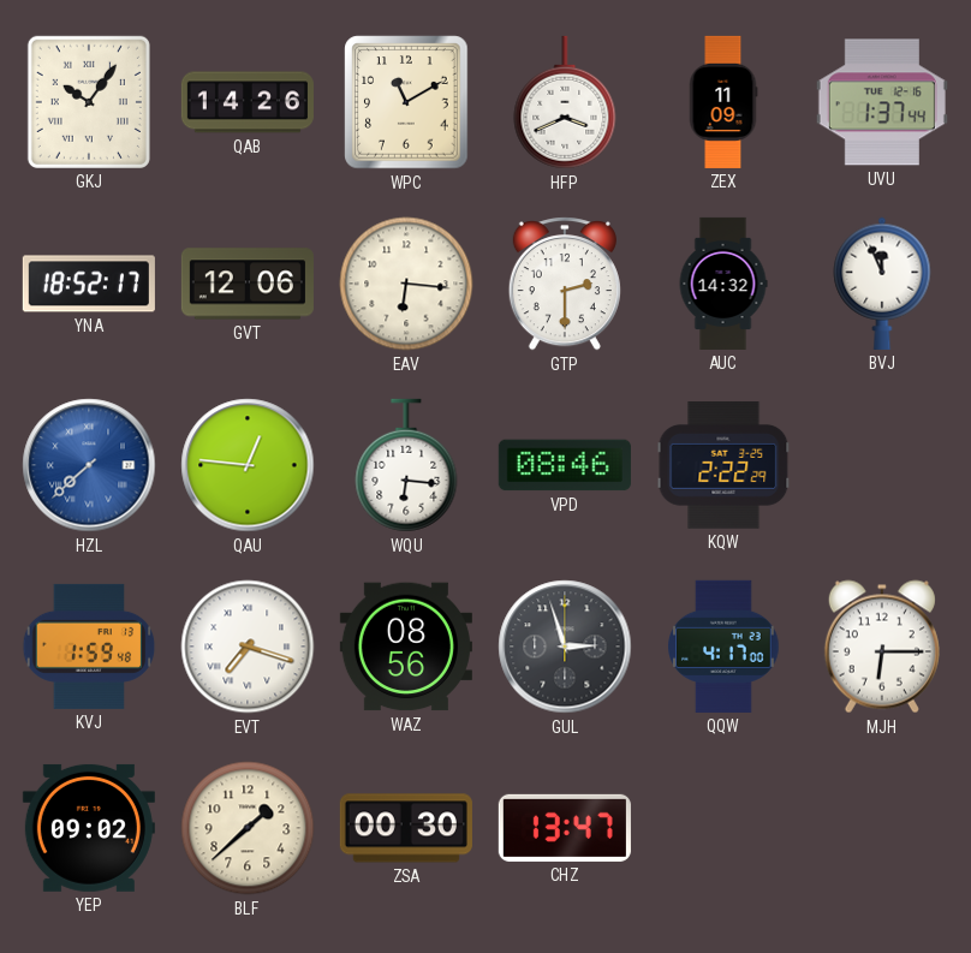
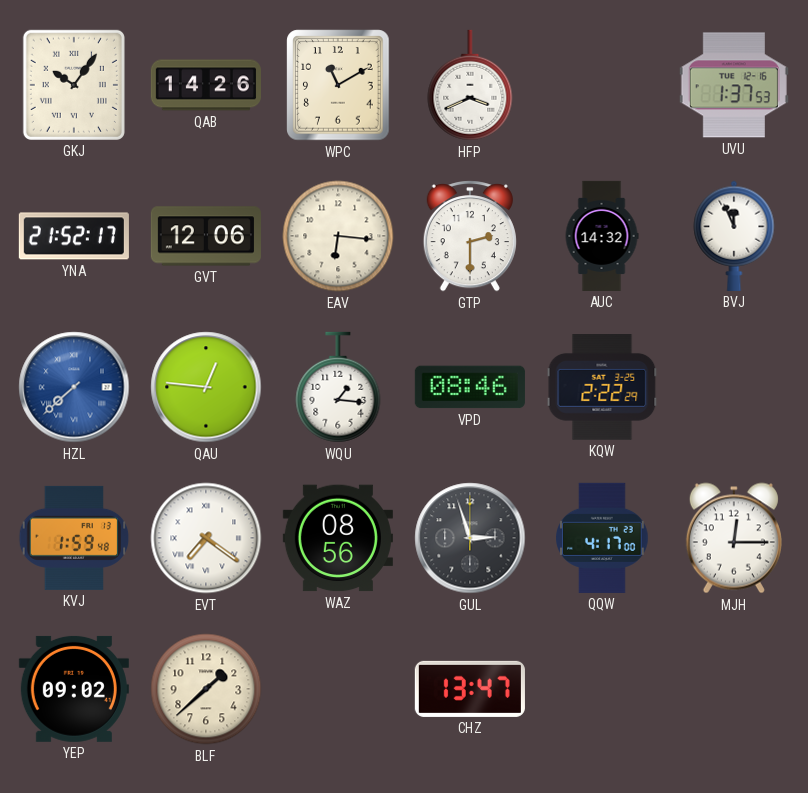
ZEX: 11:09 -> none (723, 102)
UVU: 1:37:44 -> 1:37:53 (734, 85)
YNA: 18:52 -> 21:52 (74, 236)
WQU: 6:16 -> 1:16 (338, 387)
EVT: 7:18 -> 7:21 (206, 538)
MJH: 6:15 -> 12:15 (734, 538)
ZSA: 00:30 -> none (406, 828)
